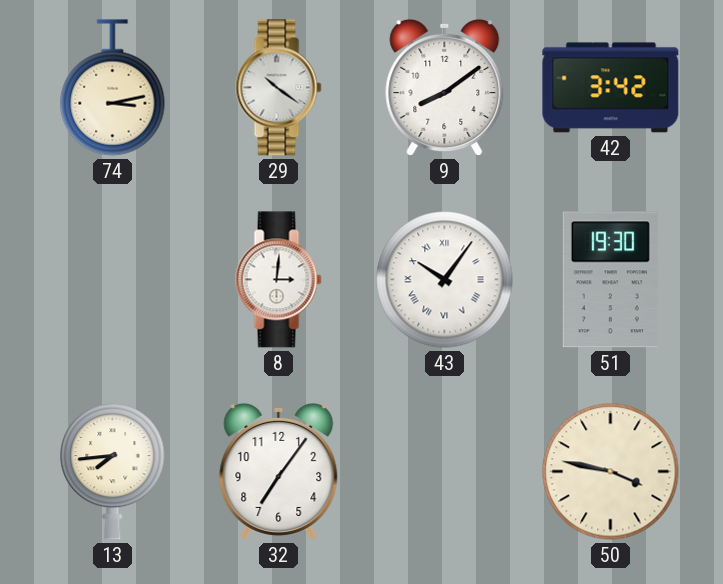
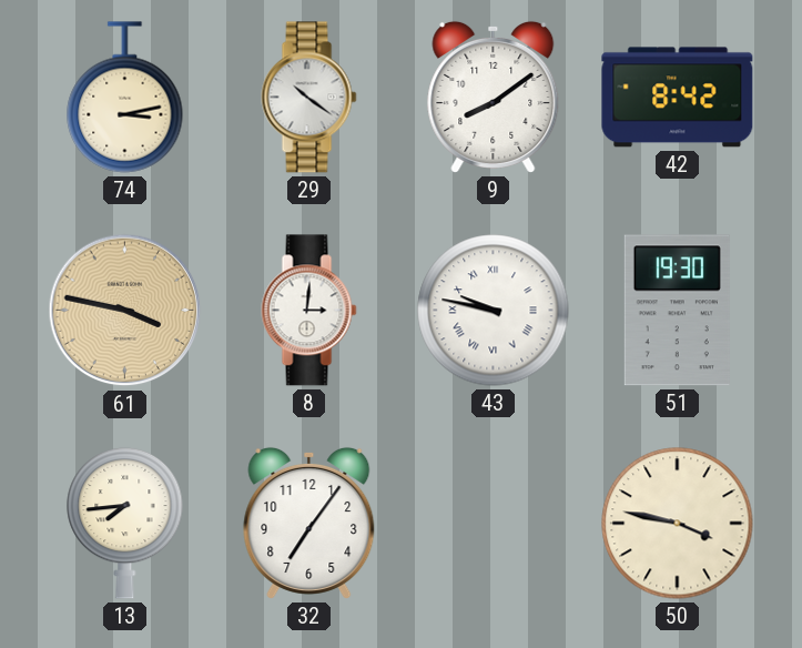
42: 3:42 -> 8:42 (678, 98)
61: none -> 3:47 (125, 311)
43: 10:06 -> 9:47 (494, 311)
